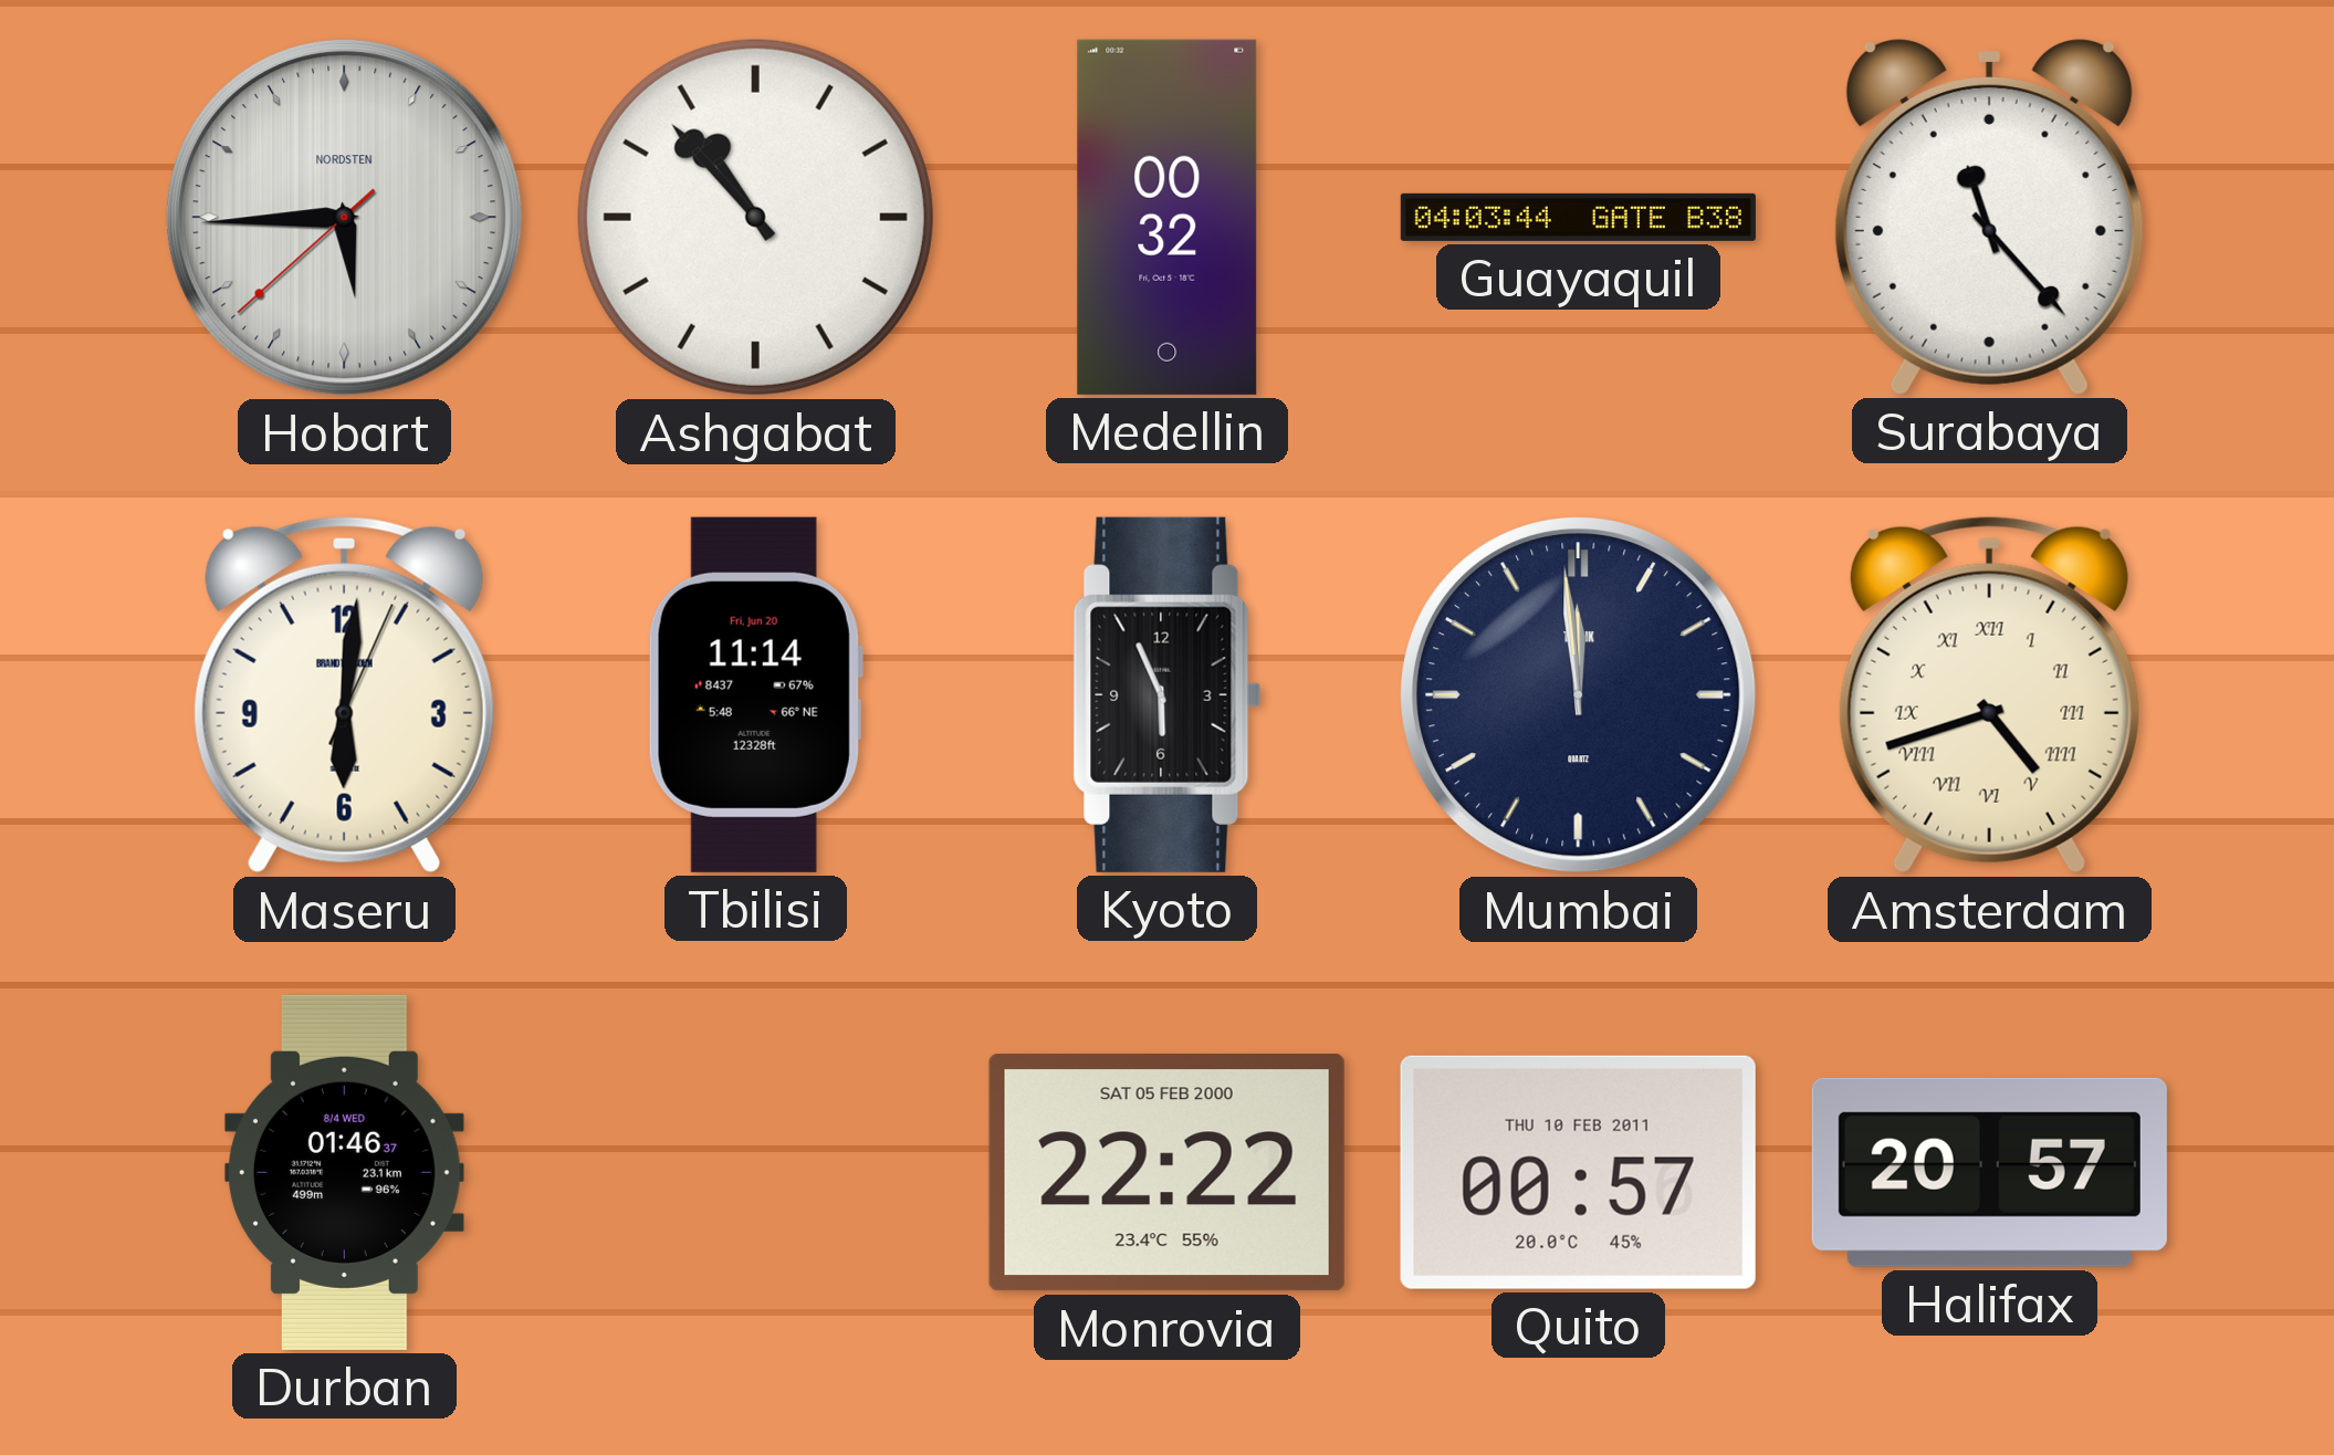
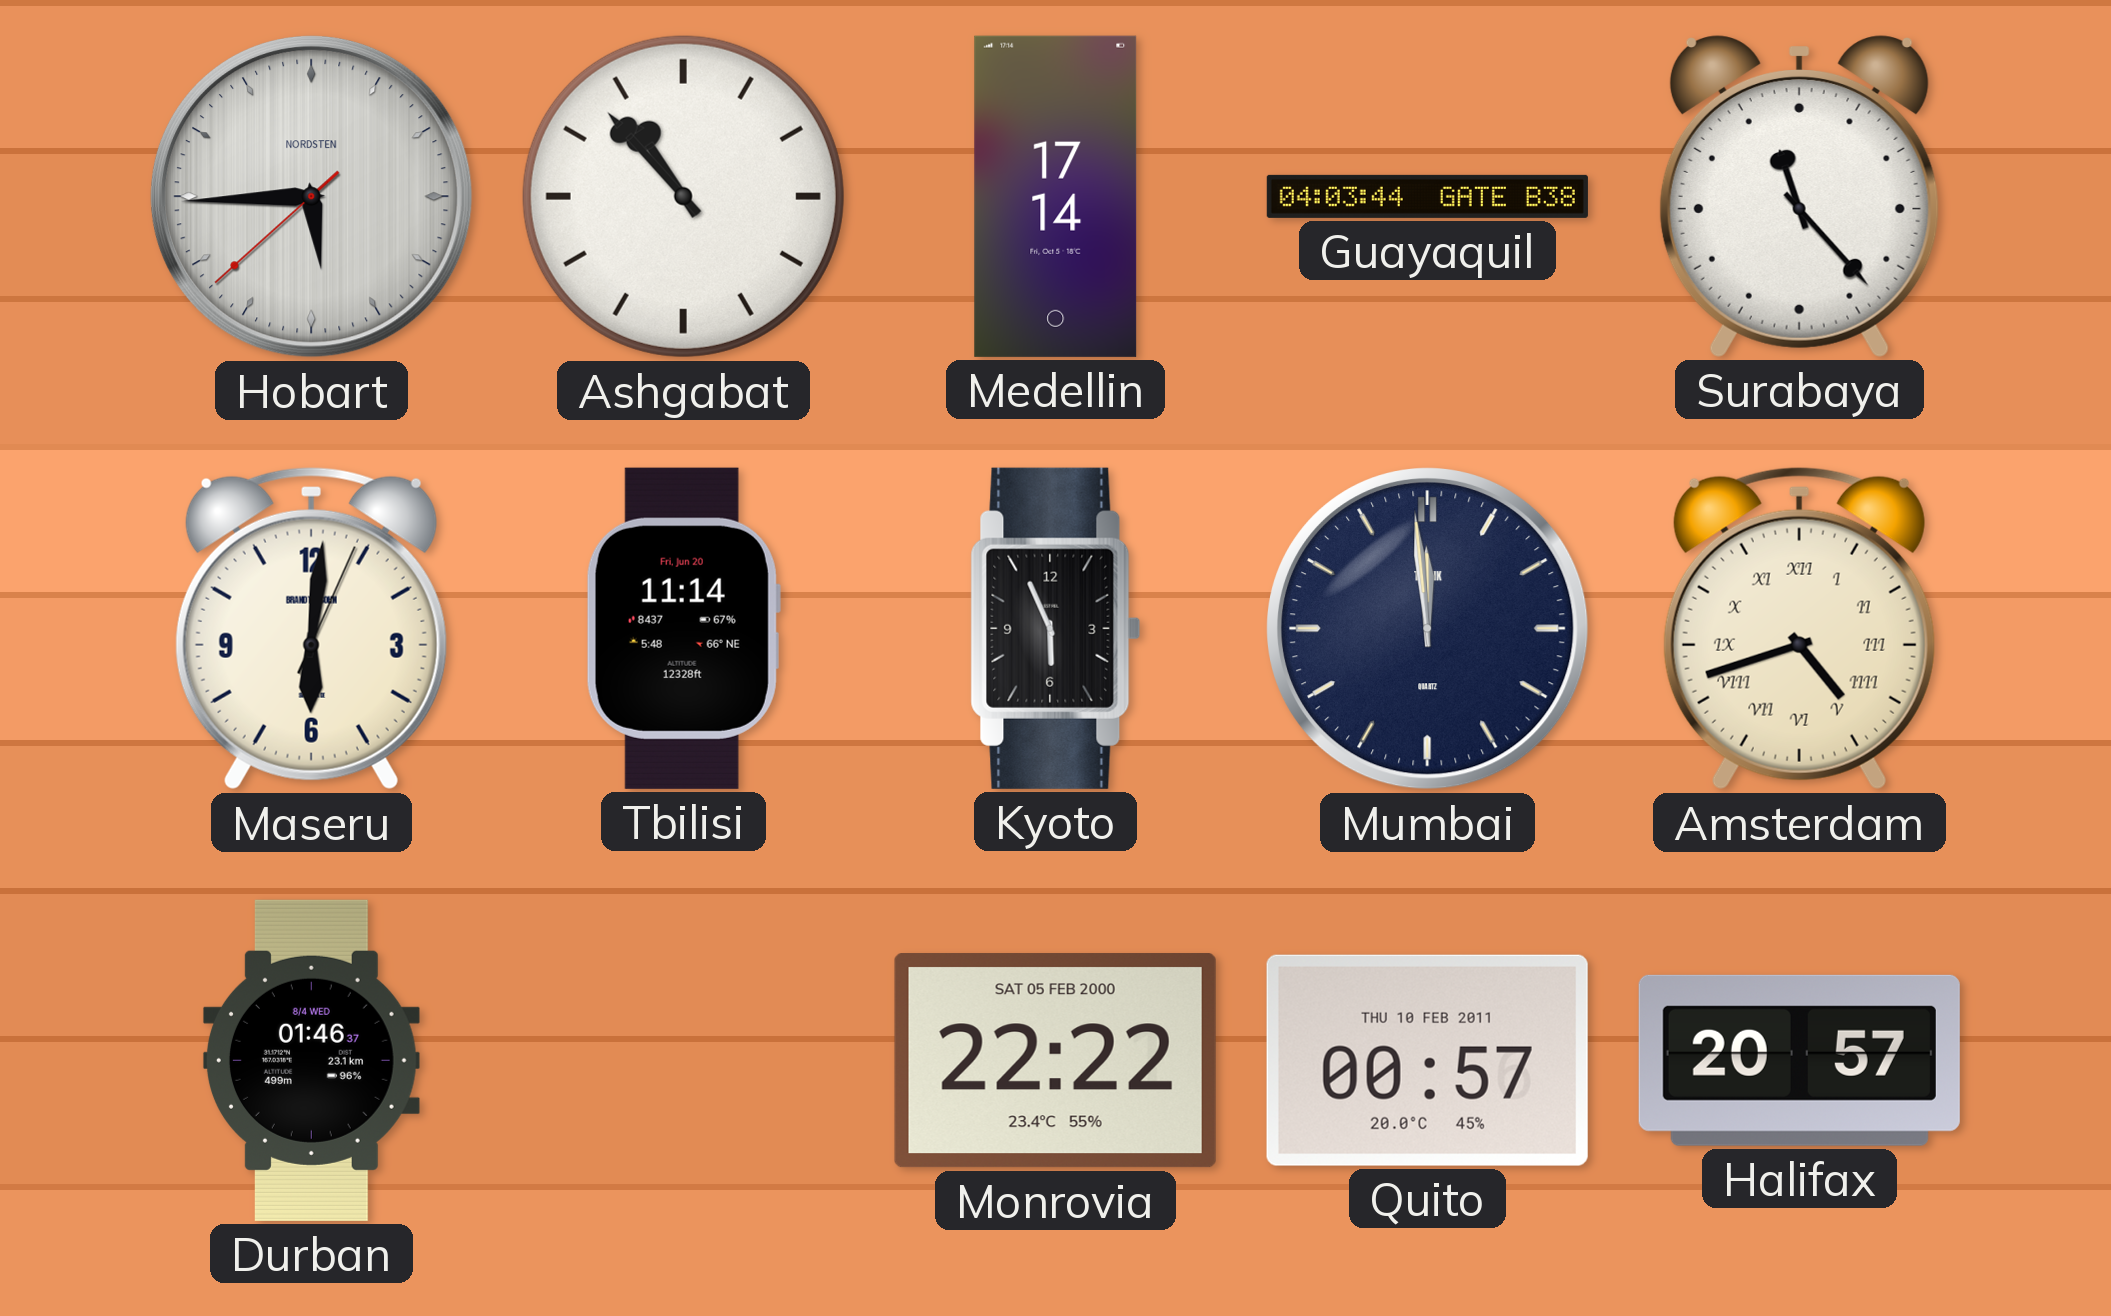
Medellin: 00:32 -> 17:14 (1056, 196)
